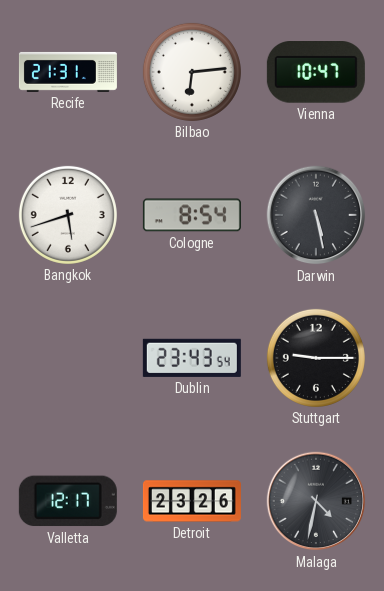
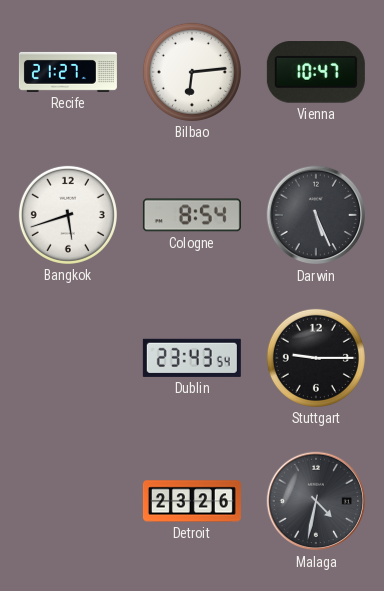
Recife: 21:31 -> 21:27 (68, 72)
Darwin: 5:28 -> 5:26 (316, 215)
Valletta: 12:17 -> none (68, 501)
